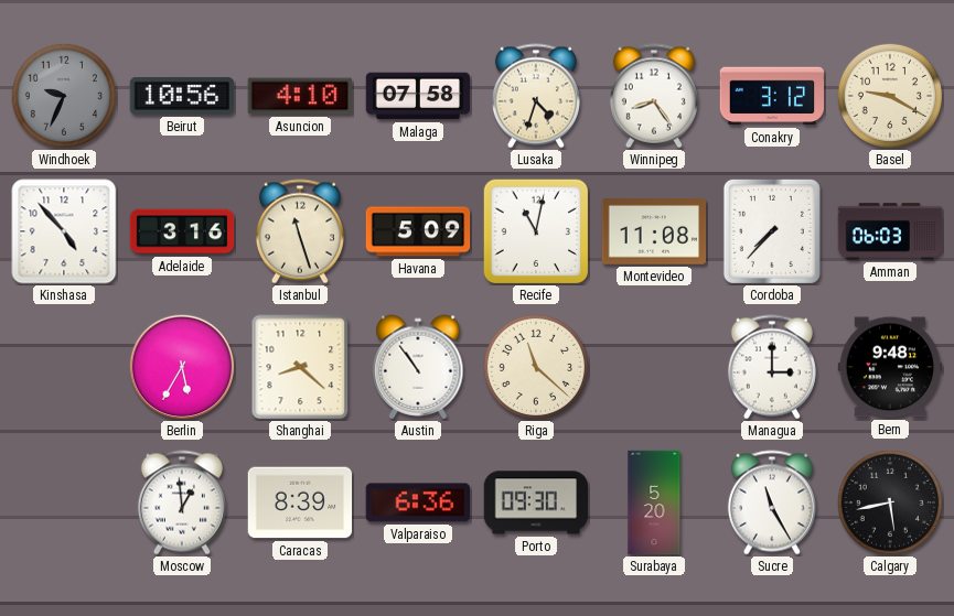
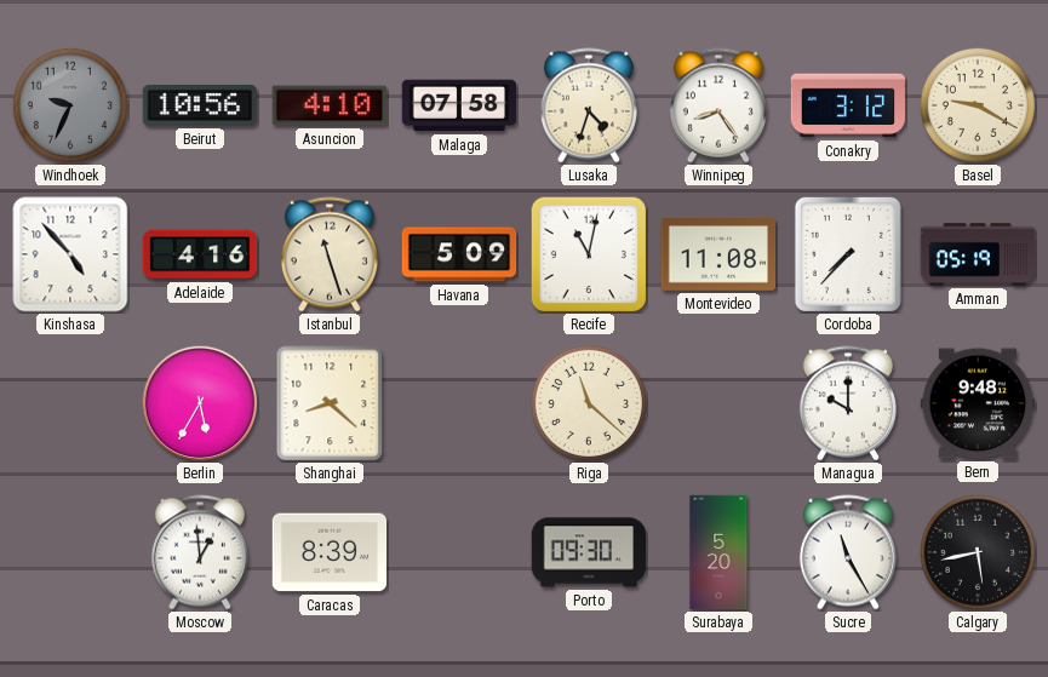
Adelaide: 3:16 -> 4:16 (200, 254)
Amman: 06:03 -> 05:19 (978, 254)
Austin: 10:54 -> none (418, 367)
Managua: 3:00 -> 10:00 (848, 403)
Valparaiso: 6:36 -> none (417, 502)
